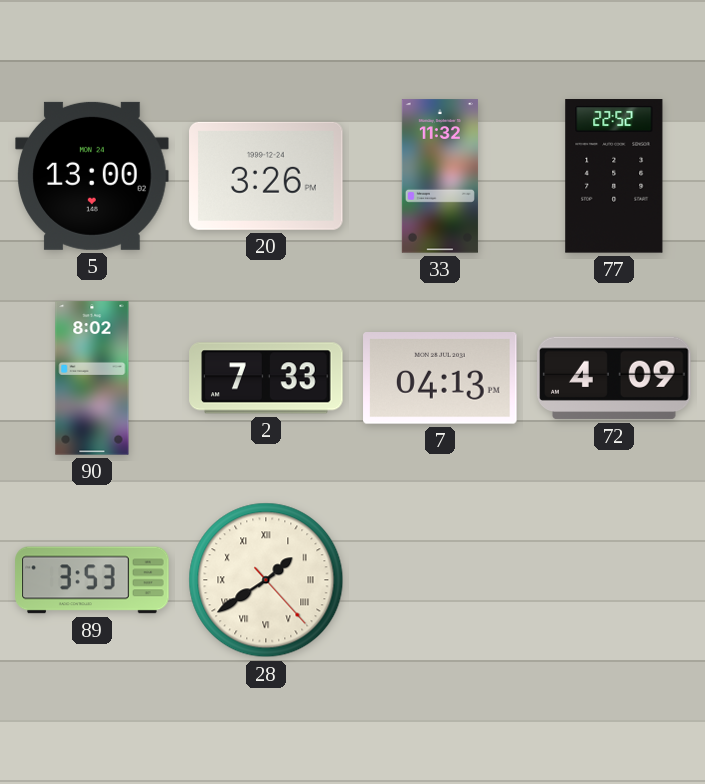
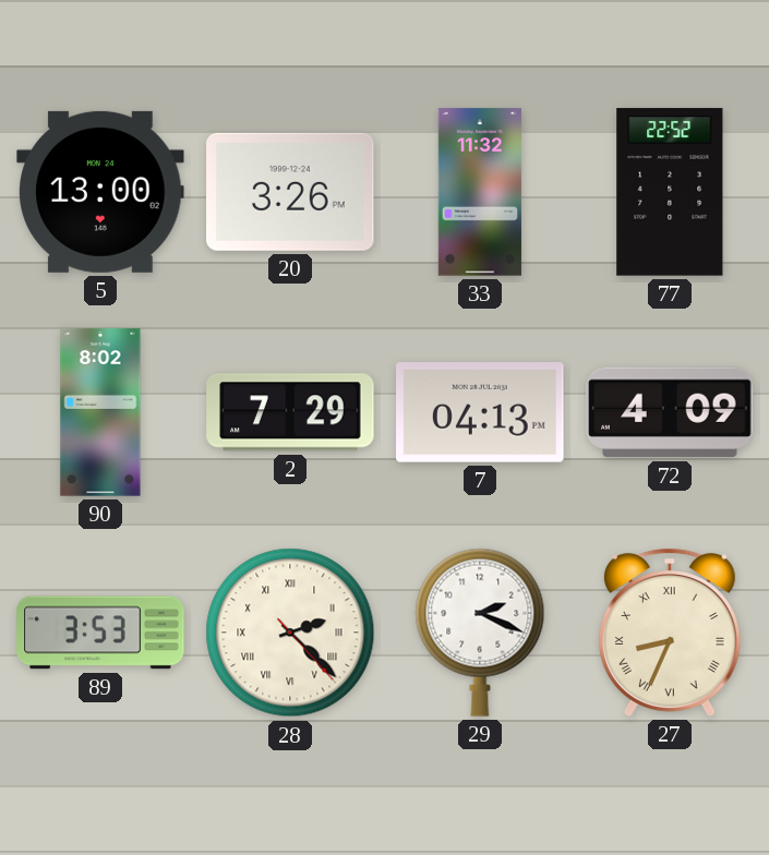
2: 7:33 -> 7:29 (290, 412)
28: 1:39 -> 2:22 (290, 633)
29: none -> 2:19 (480, 633)
27: none -> 8:34 (670, 633)
